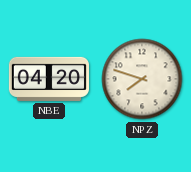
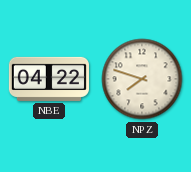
NBE: 04:20 -> 04:22 (49, 79)
